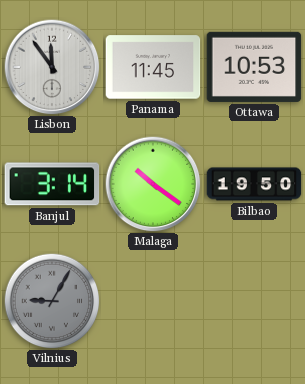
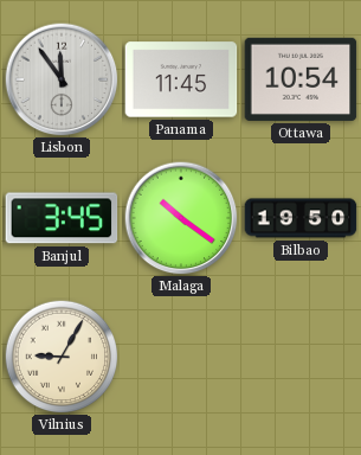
Ottawa: 10:53 -> 10:54 (301, 79)
Banjul: 3:14 -> 3:45 (62, 218)
Vilnius dial: grey -> cream (62, 357)
